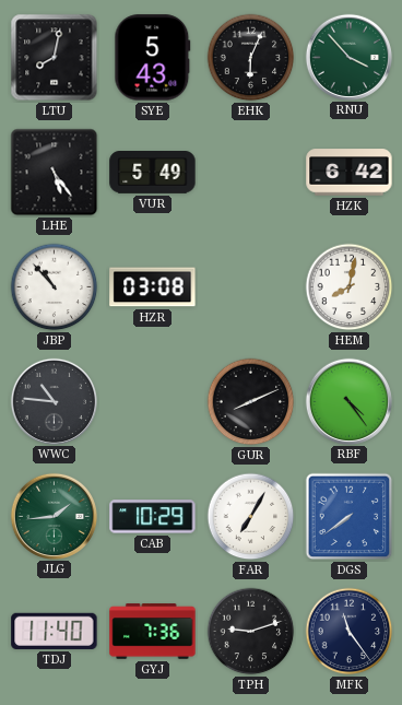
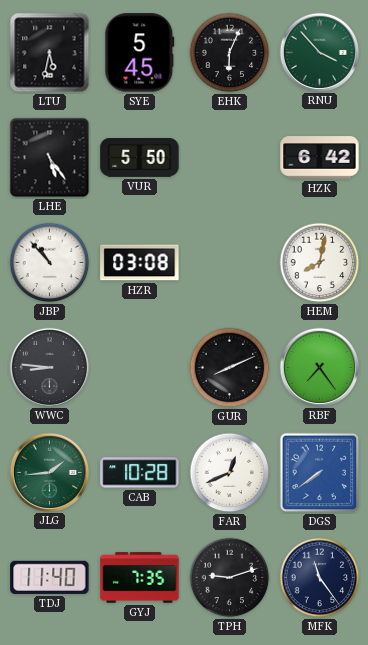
LTU: 8:02 -> 5:32 (50, 53)
SYE: 5:43 -> 5:45 (140, 53)
VUR: 5:49 -> 5:50 (140, 158)
WWC: 10:46 -> 8:46 (49, 367)
RBF: 4:24 -> 7:24 (319, 367)
CAB: 10:29 -> 10:28 (140, 473)
FAR: 7:05 -> 12:41 (230, 473)
GYJ: 7:36 -> 7:35 (140, 578)
